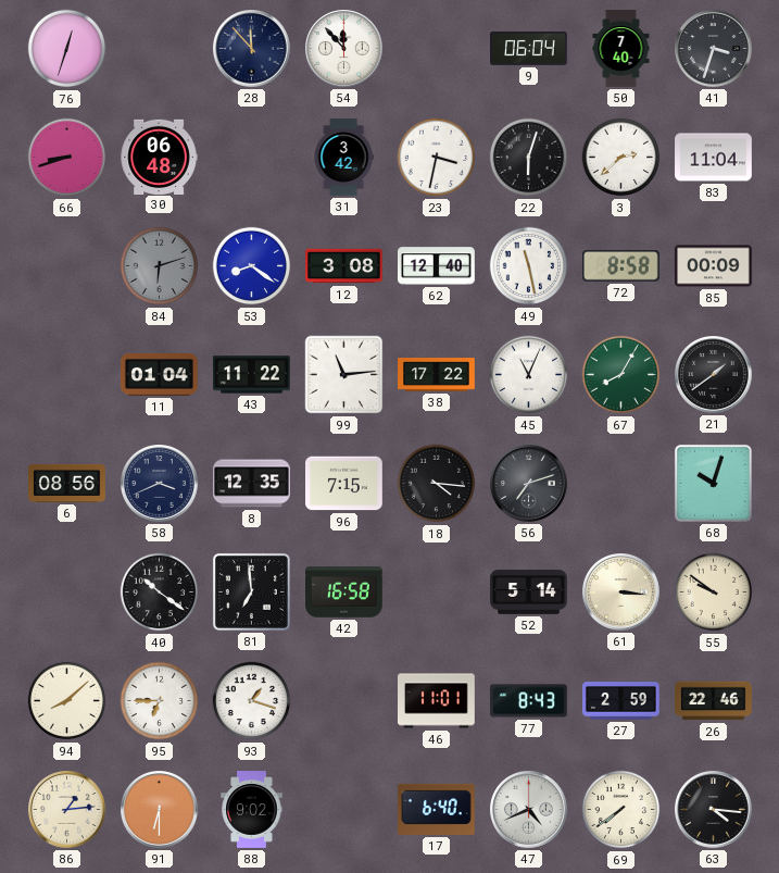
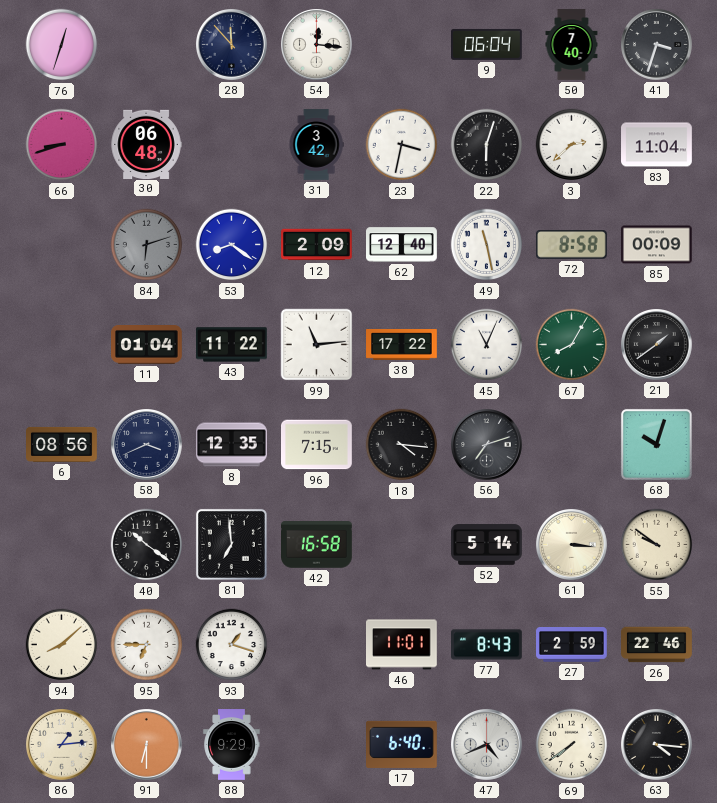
54: 11:53 -> 12:16 (317, 45)
12: 3:08 -> 2:09 (317, 245)
88: 9:02 -> 9:29 (232, 745)
